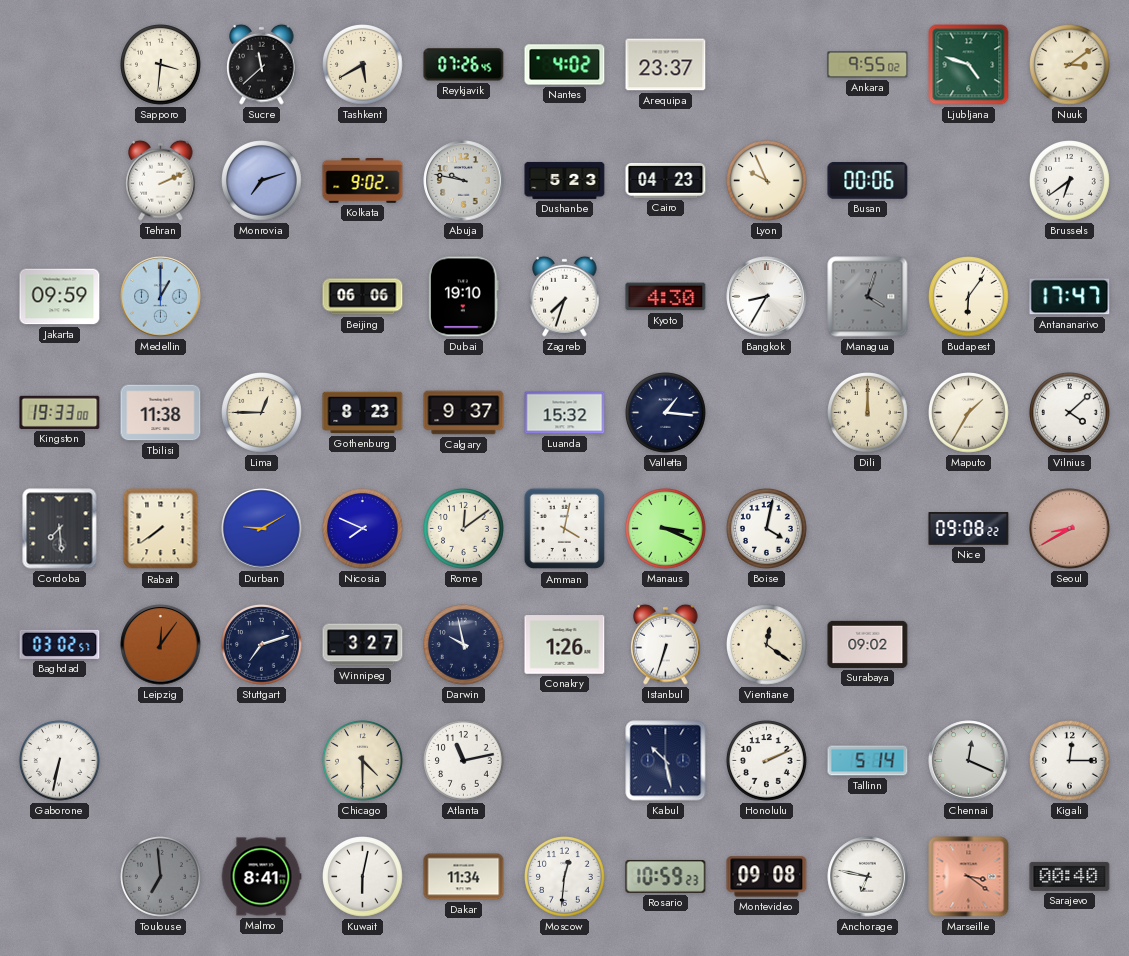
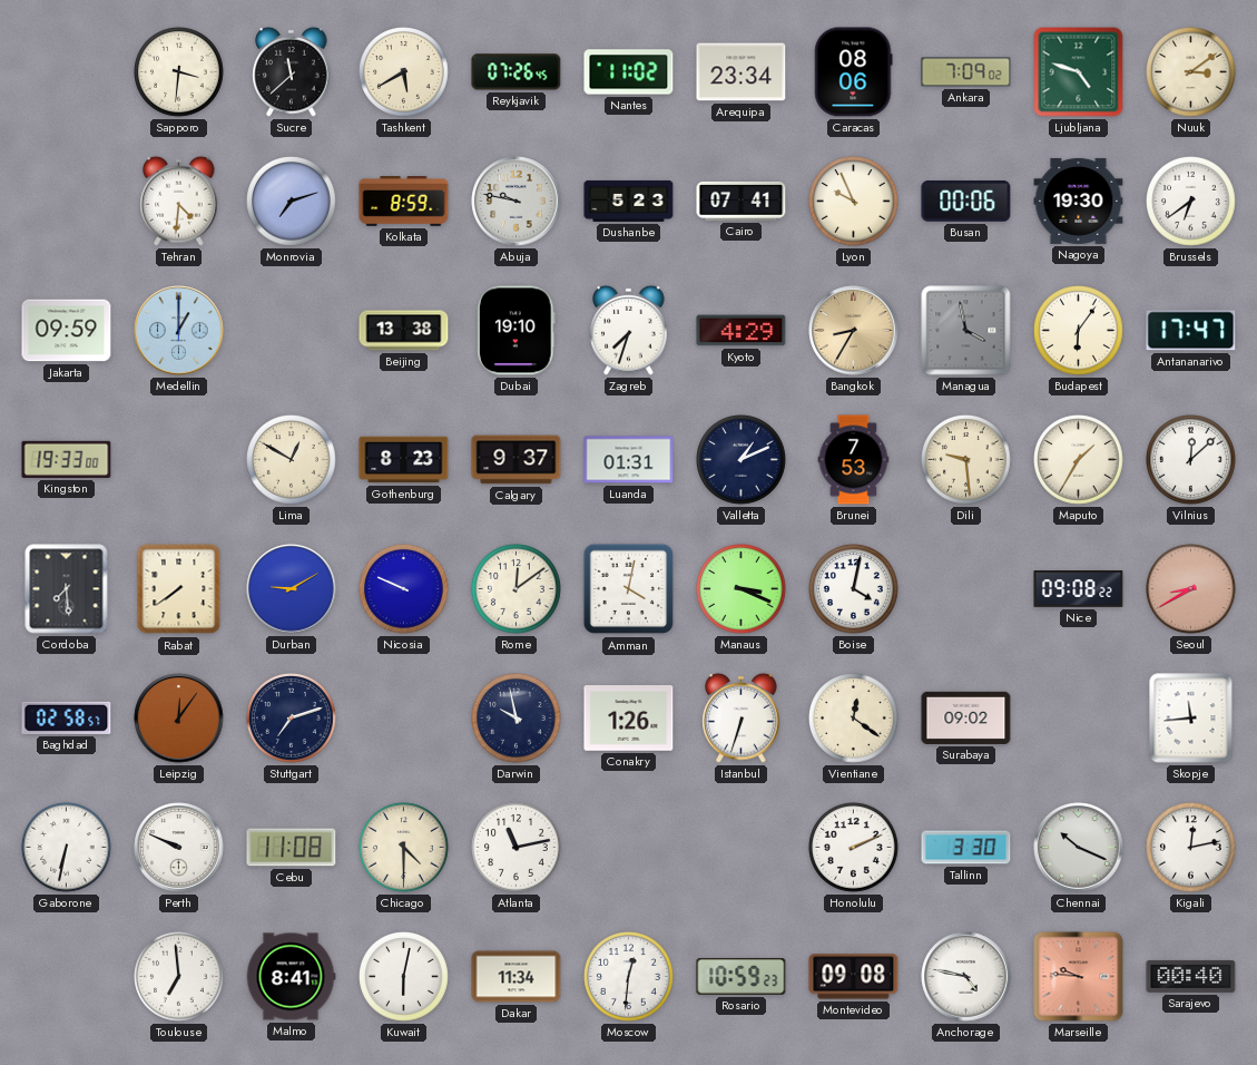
Nantes: 4:02 -> 11:02 (629, 72)
Arequipa: 23:37 -> 23:34 (742, 72)
Caracas: none -> 08:06 (854, 72)
Ankara: 9:55 -> 7:09 (966, 72)
Tehran: 2:11 -> 4:31 (179, 201)
Kolkata: 9:02 -> 8:59 (404, 202)
Cairo: 04:23 -> 07:41 (742, 201)
Nagoya: none -> 19:30 (1079, 201)
Beijing: 06:06 -> 13:38 (404, 331)
Kyoto: 4:30 -> 4:29 (742, 331)
Bangkok dial: white -> champagne (854, 331)
Managua: 4:03 -> 3:58 (966, 331)
Tbilisi: 11:38 -> none (161, 413)
Lima: 12:45 -> 12:50 (292, 460)
Luanda: 15:32 -> 01:31 (629, 460)
Valletta: 1:16 -> 1:11 (742, 460)
Brunei: none -> 7:53 (854, 460)
Dili: 12:00 -> 9:29 (966, 460)
Vilnius: 4:08 -> 12:08 (1191, 460)
Nicosia: 7:49 -> 9:49 (404, 589)
Baghdad: 03:02 -> 02:58 (67, 717)
Winnipeg: 3:27 -> none (363, 645)
Skopje: none -> 11:44 (1191, 719)
Perth: none -> 9:49 (179, 848)
Cebu: none -> 11:08 (292, 848)
Kabul: 10:28 -> none (666, 761)
Tallinn: 5:14 -> 3:30 (966, 848)
Chennai: 12:19 -> 10:19 (1079, 848)
Kigali: 12:15 -> 12:13 (1191, 848)
Toulouse dial: grey -> white (179, 977)
Anchorage: 6:47 -> 4:47 (966, 977)
Marseille: 3:21 -> 9:46 (1079, 977)
